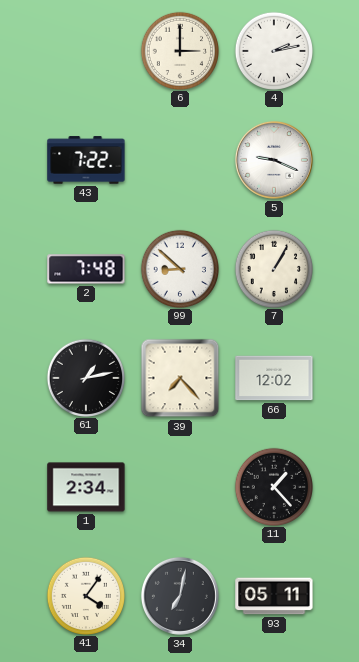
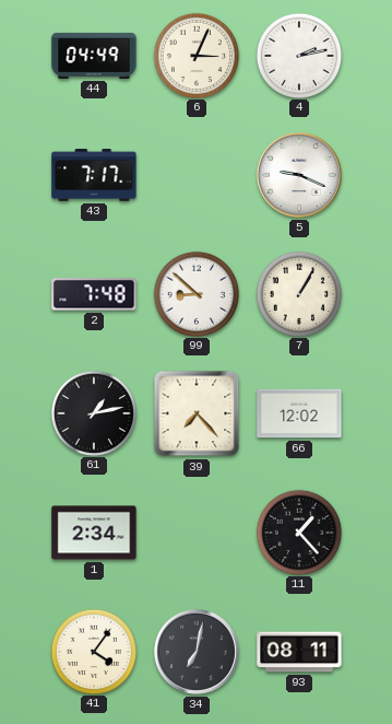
44: none -> 04:49 (94, 56)
6: 3:00 -> 3:04 (195, 55)
43: 7:22 -> 7:17 (94, 175)
93: 05:11 -> 08:11 (299, 652)
